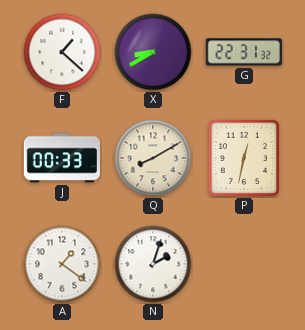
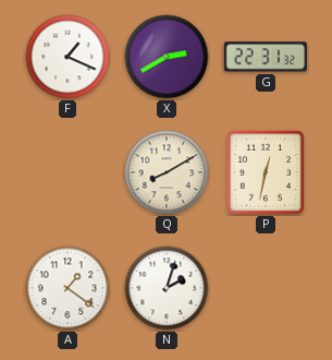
F: 1:22 -> 1:19 (67, 57)
X: 8:40 -> 2:40 (167, 57)
J: 00:33 -> none (62, 158)
